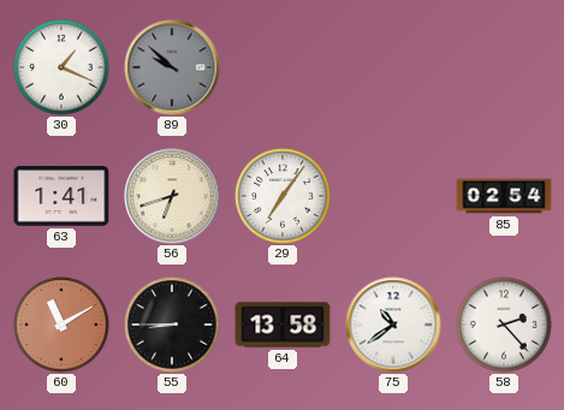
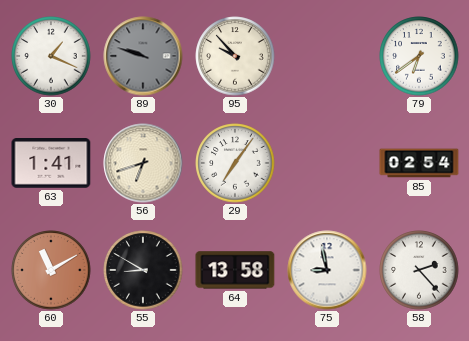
89: 9:52 -> 9:48 (143, 56)
95: none -> 9:53 (235, 56)
79: none -> 6:39 (419, 56)
55: 8:45 -> 8:50 (143, 270)
75: 10:39 -> 8:58 (327, 270)
